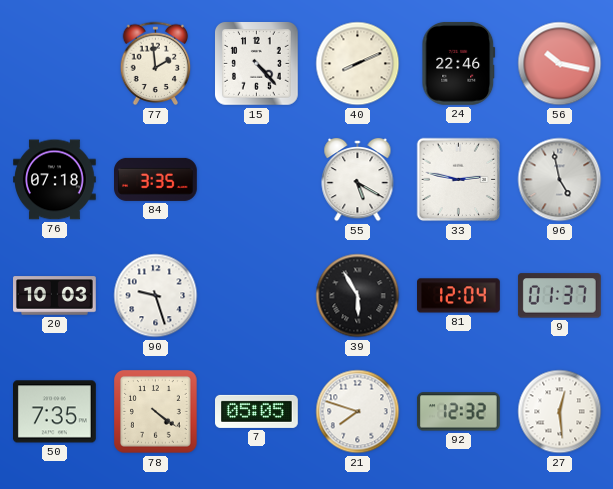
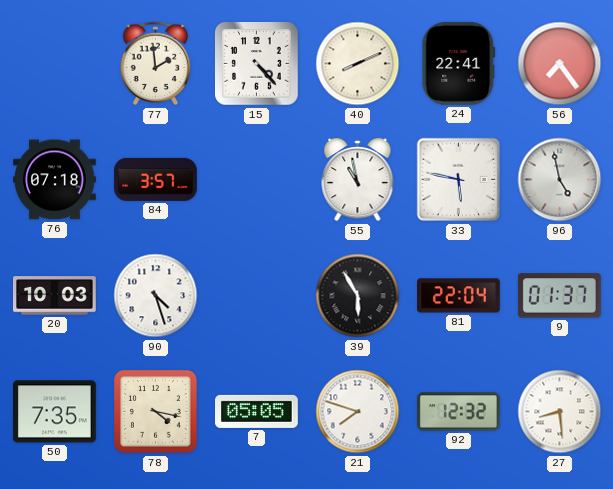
24: 22:46 -> 22:41 (459, 63)
56: 10:17 -> 7:24 (560, 64)
84: 3:35 -> 3:57 (156, 179)
55: 5:20 -> 10:58 (358, 180)
33: 2:47 -> 5:47 (459, 180)
90: 9:27 -> 4:27 (156, 296)
81: 12:04 -> 22:04 (459, 296)
78: 4:21 -> 4:17 (156, 412)
27: 12:29 -> 8:29 (560, 412)
